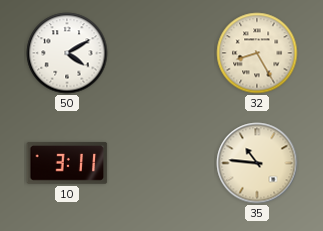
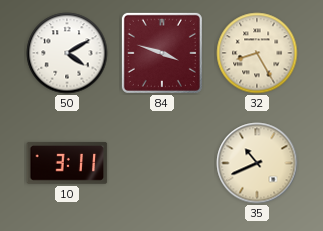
84: none -> 3:48 (162, 53)
35: 10:46 -> 10:41 (257, 163)
